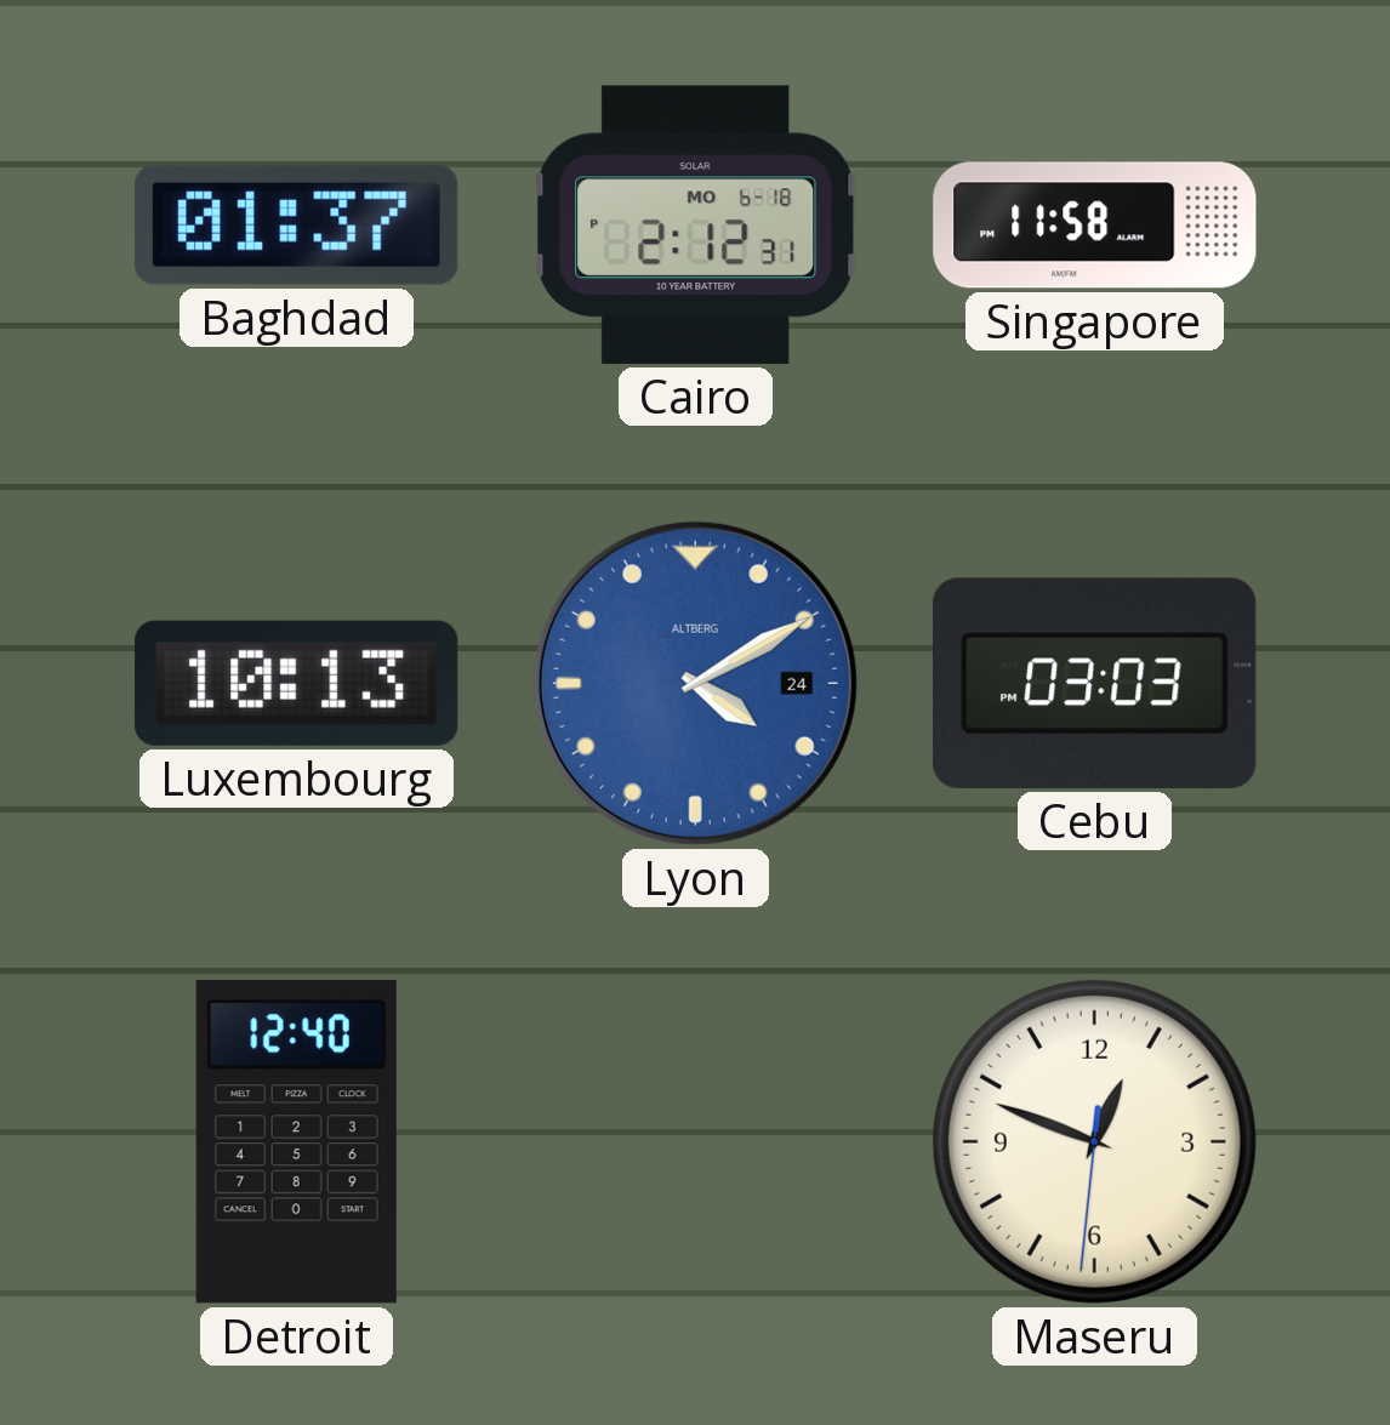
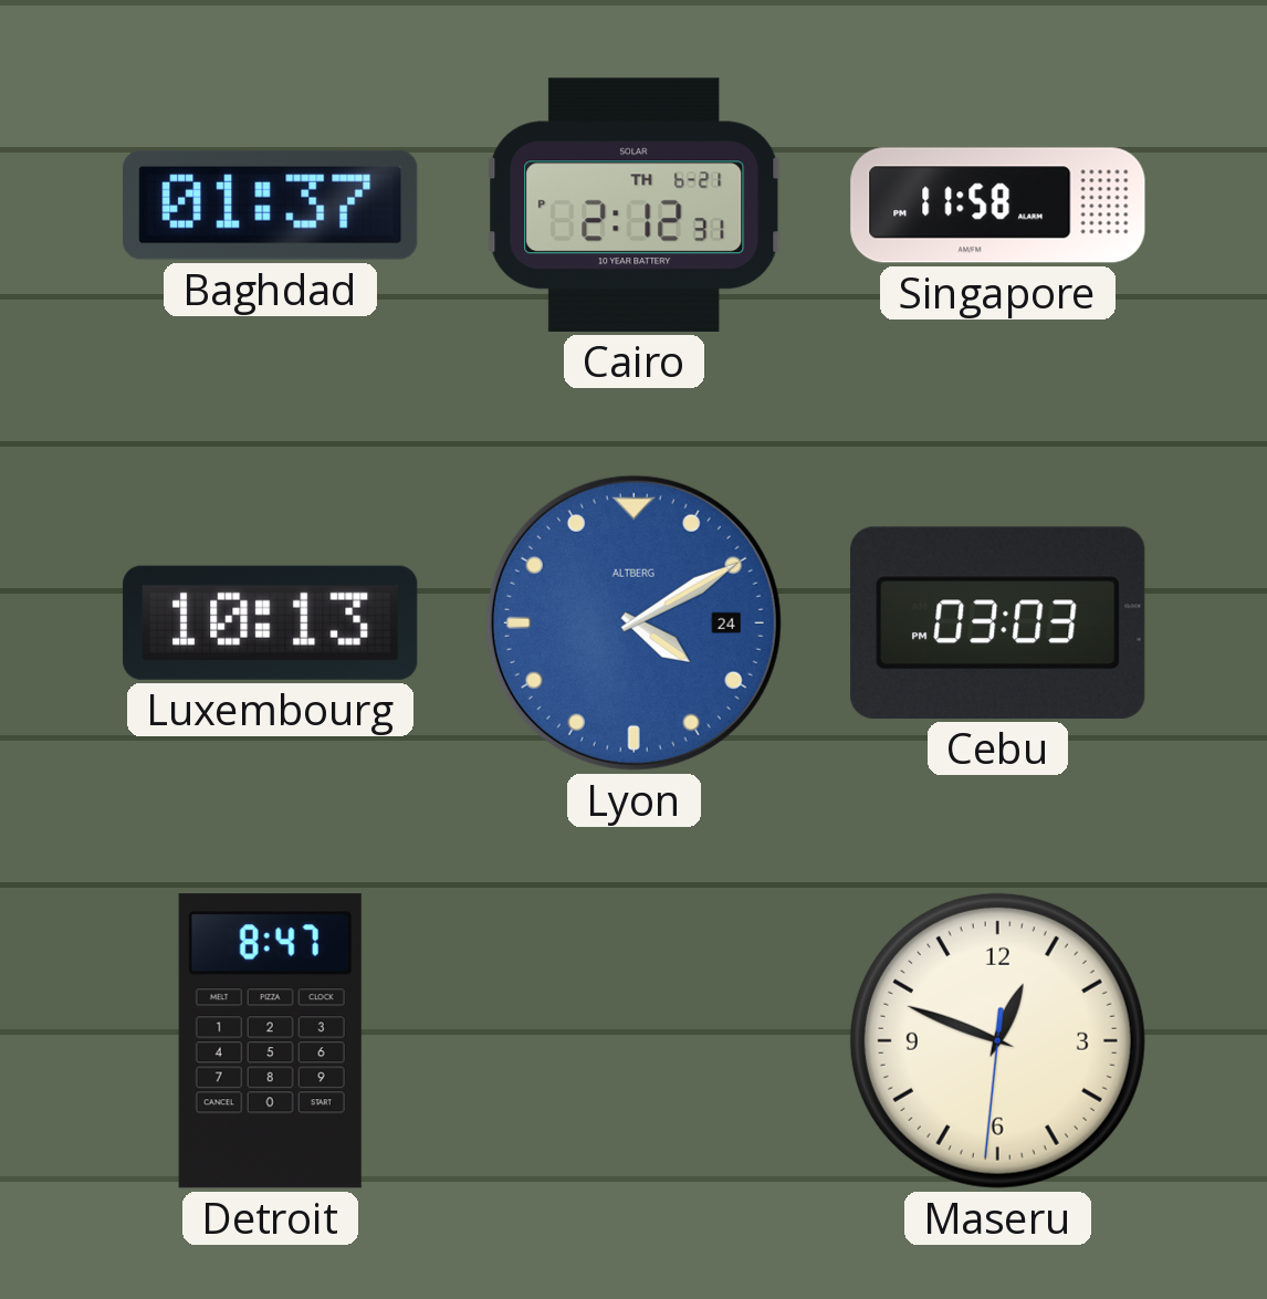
Cairo date: MO 6-18 -> TH 6-21 (635, 205)
Detroit: 12:40 -> 8:47 (270, 1041)
